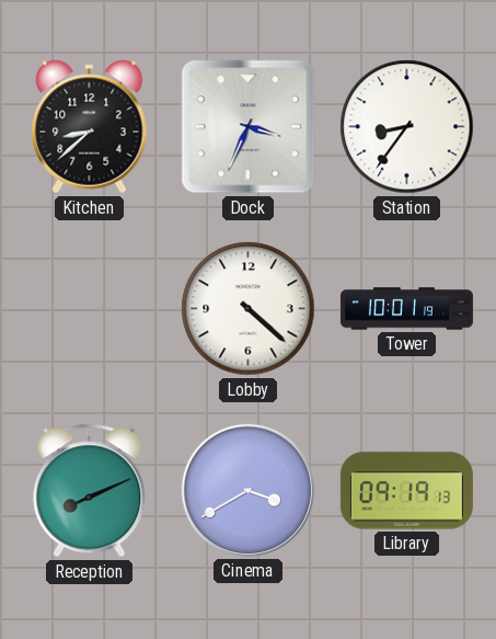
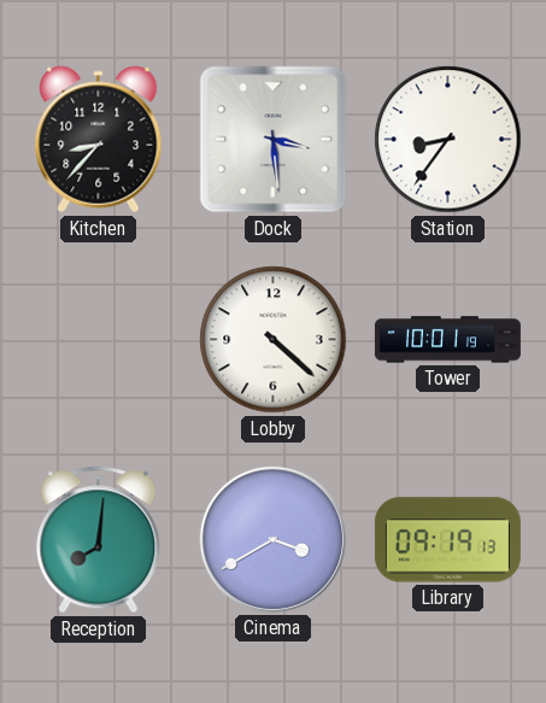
Kitchen: 8:38 -> 8:37 (99, 140)
Dock: 3:34 -> 3:29 (274, 140)
Reception: 8:11 -> 8:01 (99, 540)
